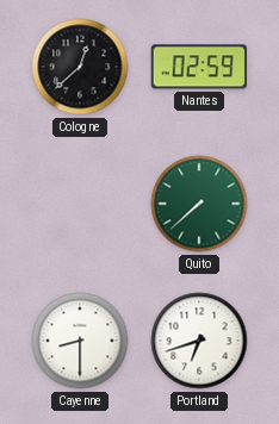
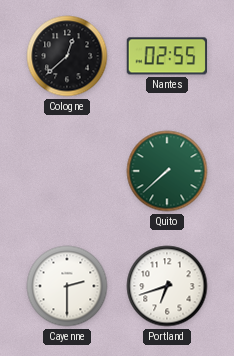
Nantes: 02:59 -> 02:55 (166, 56)
Cayenne: 8:30 -> 2:30 (67, 286)
